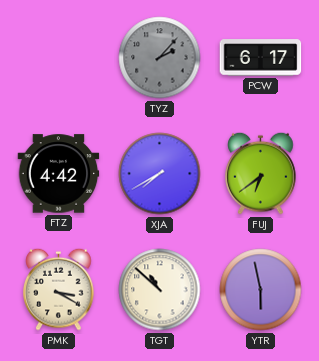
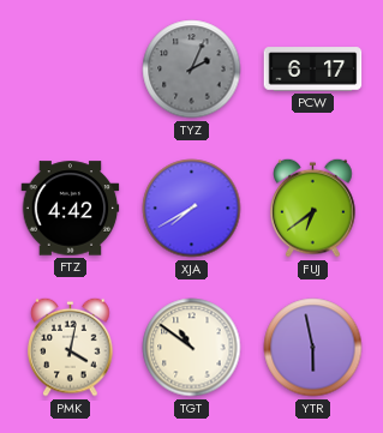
TYZ: 2:07 -> 2:04 (192, 70)
PMK: 3:20 -> 4:02 (71, 347)
TGT: 10:52 -> 10:51 (192, 348)
